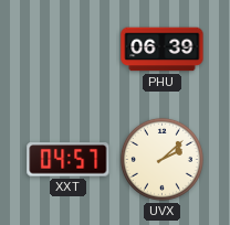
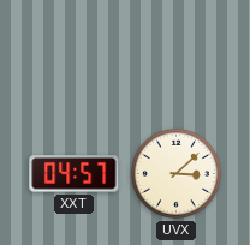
PHU: 06:39 -> none (163, 50)
UVX: 2:08 -> 3:08 (175, 173)
